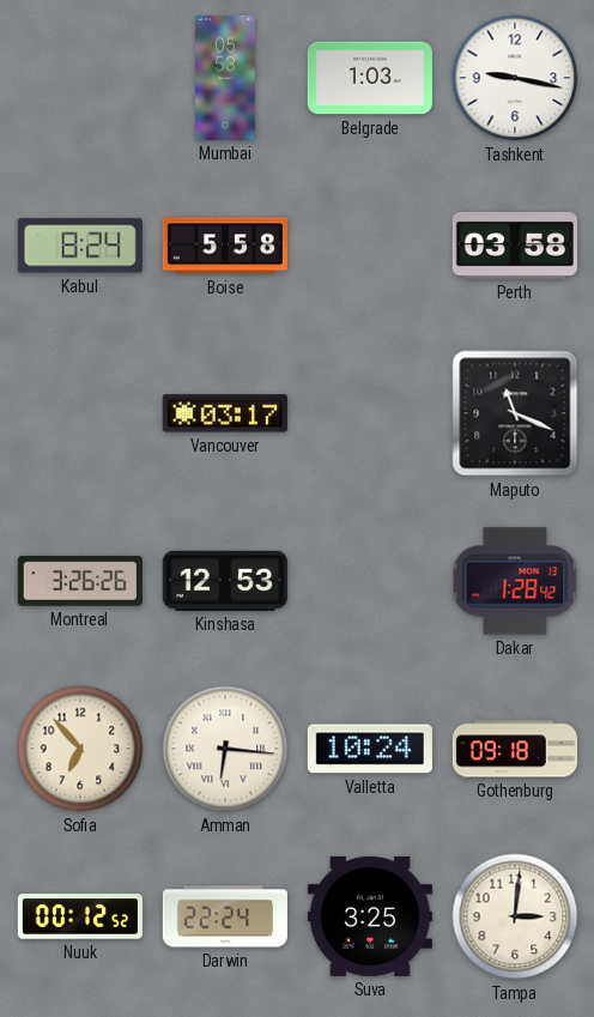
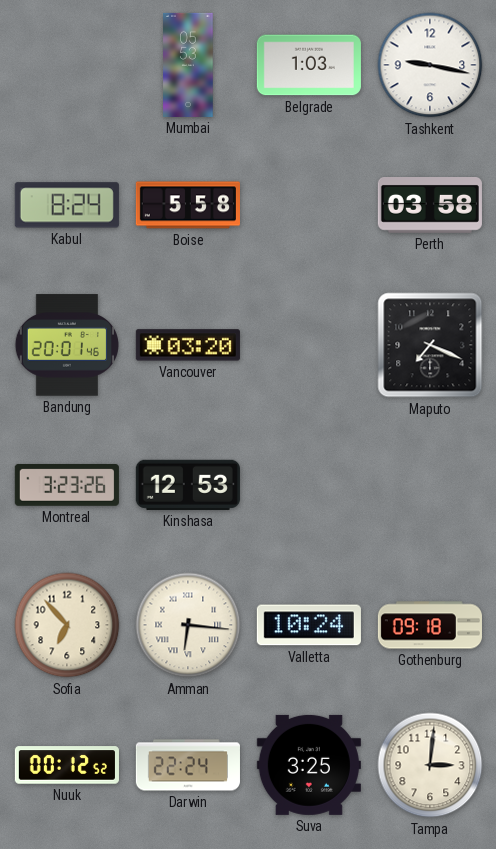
Bandung: none -> 20:01 (67, 345)
Vancouver: 03:17 -> 03:20 (188, 345)
Maputo: 11:19 -> 7:19 (430, 345)
Montreal: 3:26 -> 3:23 (67, 485)
Dakar: 1:28 -> none (515, 581)
